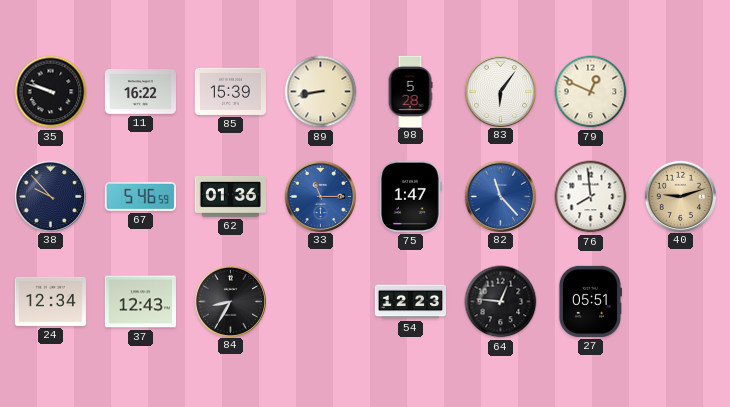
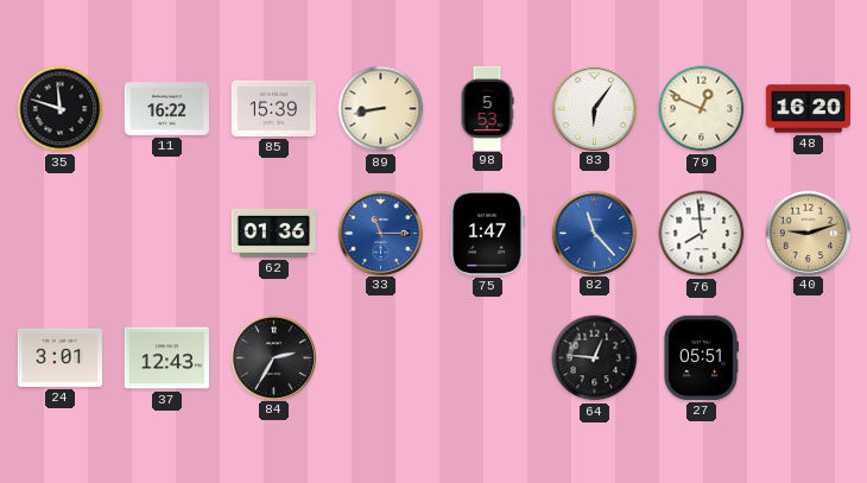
35: 9:48 -> 11:48 (61, 109)
98: 5:28 -> 5:53 (487, 108)
48: none -> 16:20 (808, 109)
38: 9:53 -> none (50, 196)
67: 5:46 -> none (140, 196)
24: 12:34 -> 3:01 (59, 357)
84: 8:35 -> 2:35 (273, 357)
54: 12:23 -> none (410, 302)
